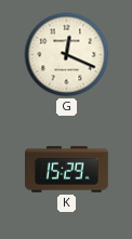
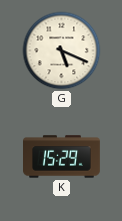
G: 12:19 -> 5:19 (62, 51)
